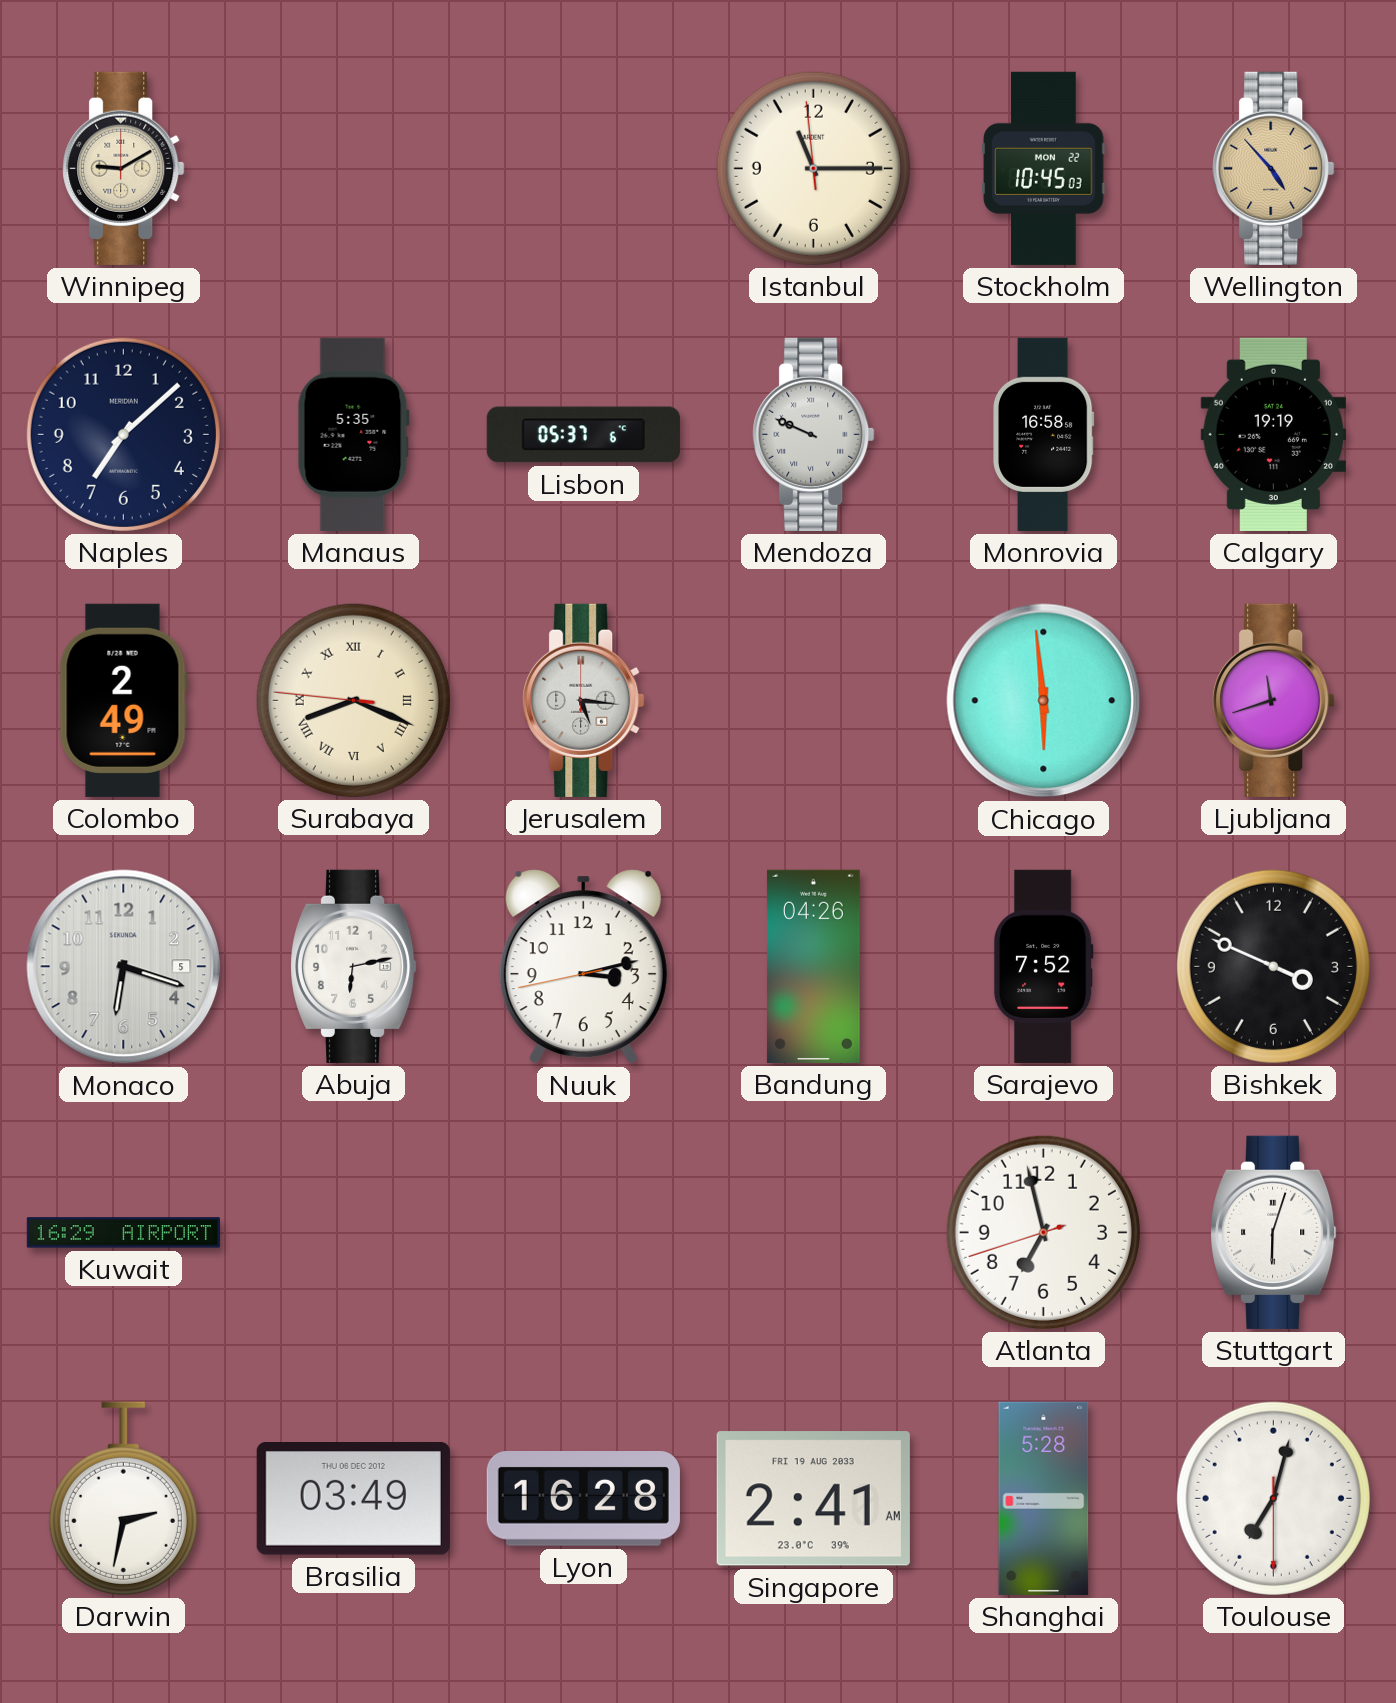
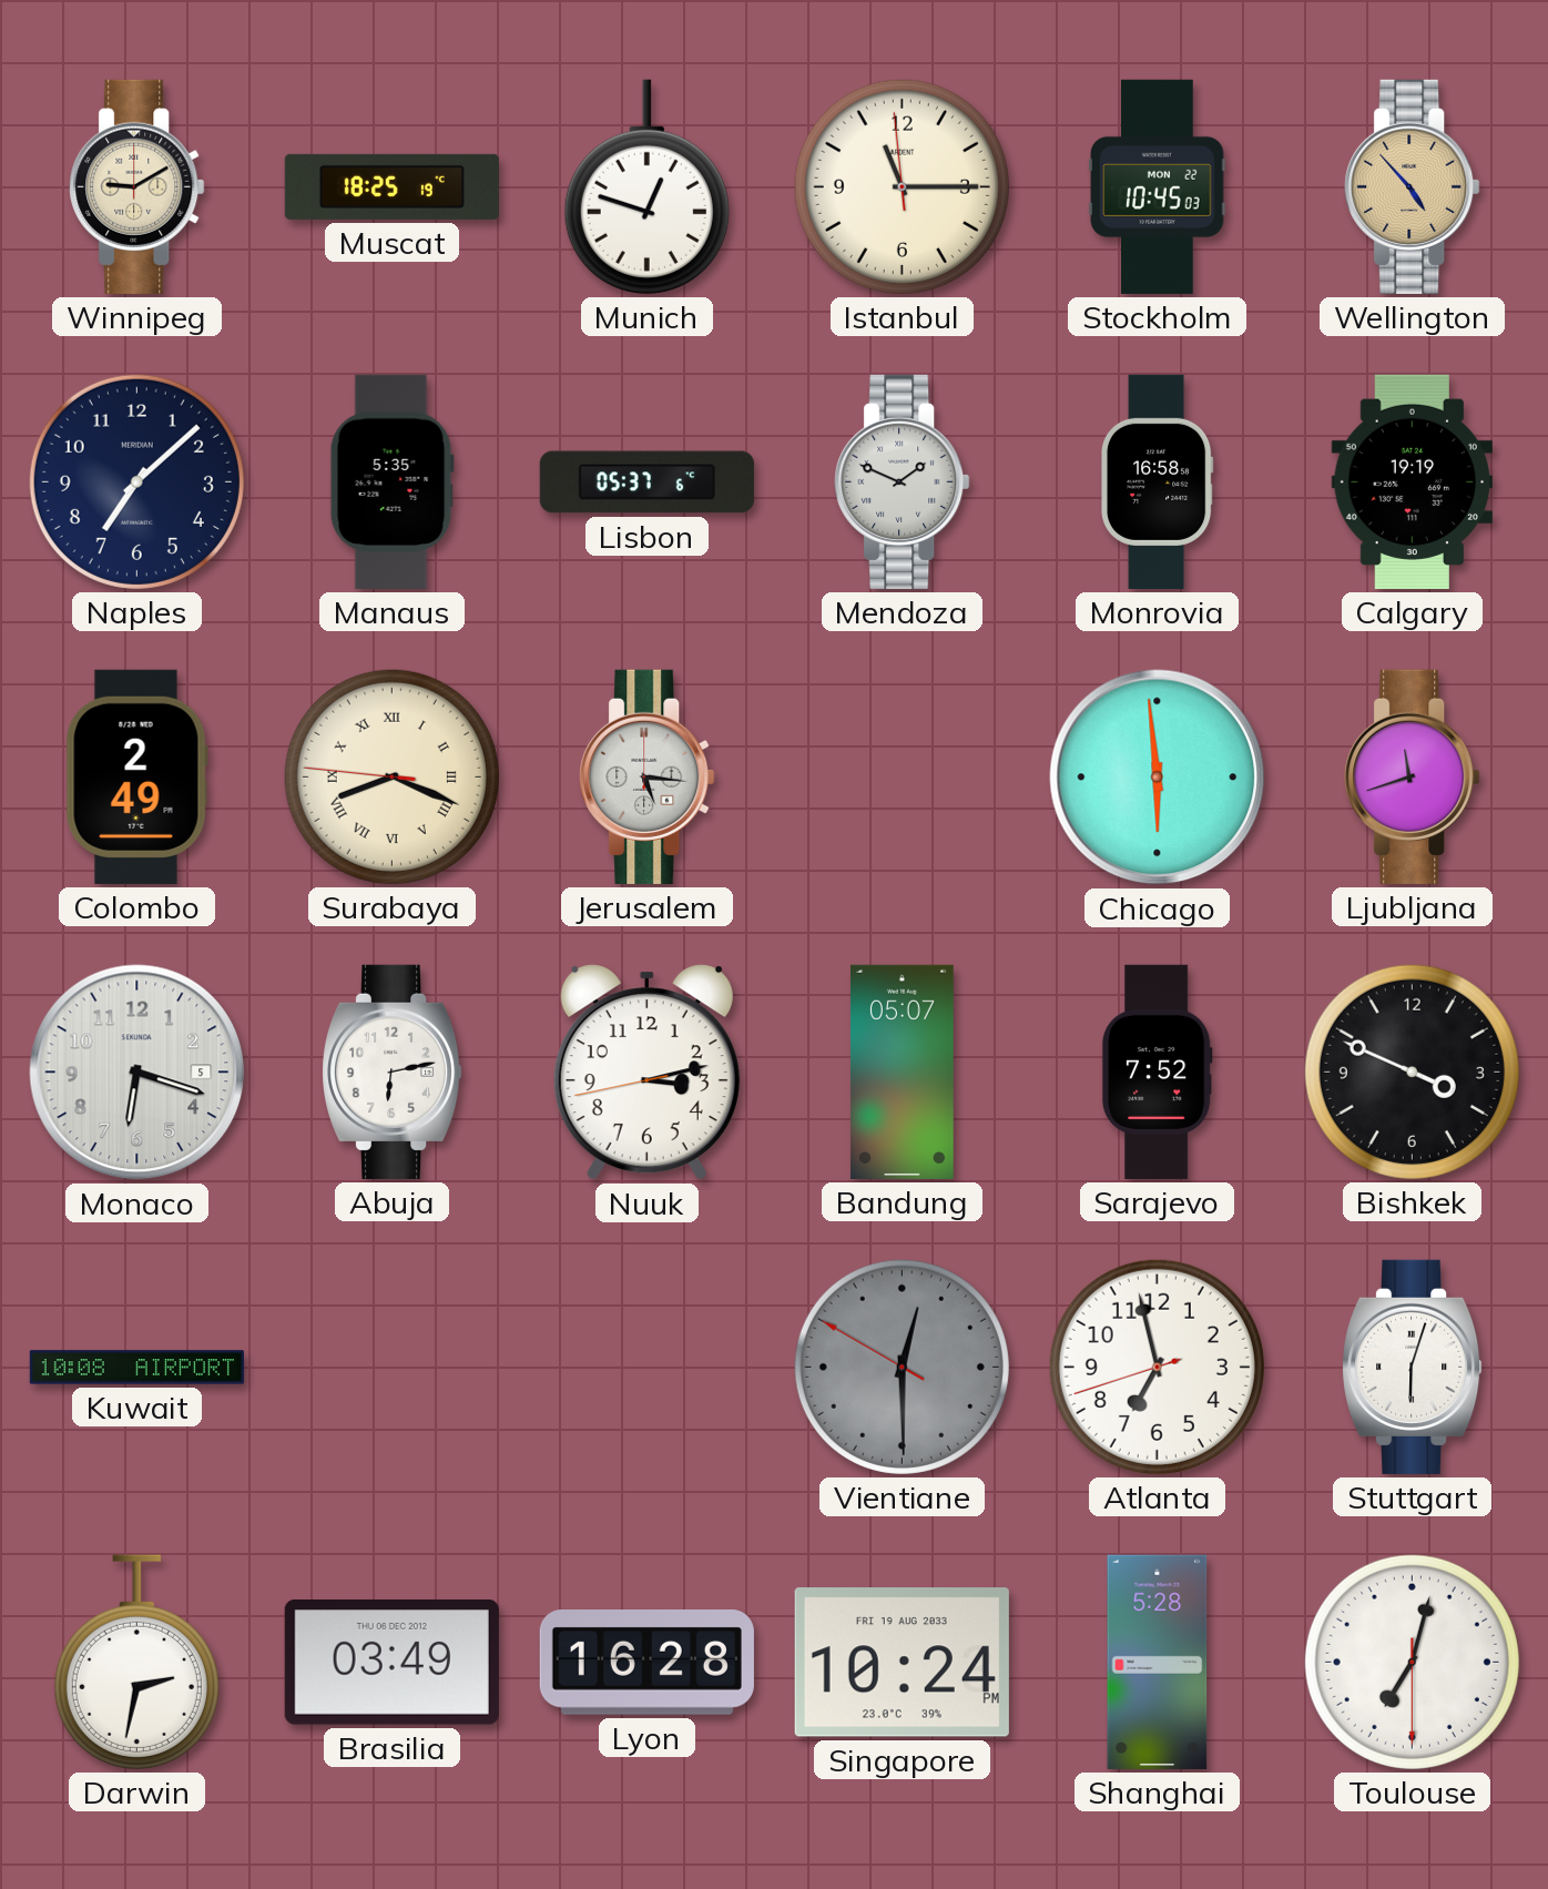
Muscat: none -> 18:25 (391, 186)
Munich: none -> 12:48 (646, 186)
Mendoza: 9:49 -> 1:49 (903, 481)
Bandung: 04:26 -> 05:07 (902, 1072)
Kuwait: 16:29 -> 10:08 (136, 1368)
Vientiane: none -> 12:29 (902, 1367)
Singapore: 2:41 -> 10:24 (902, 1663)
